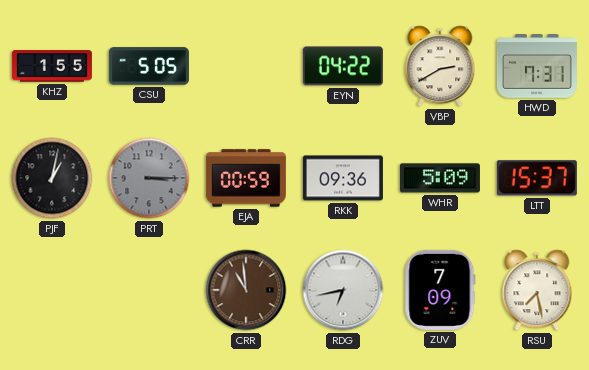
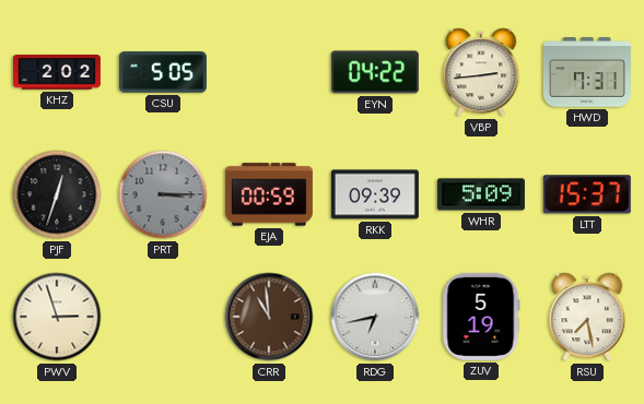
KHZ: 1:55 -> 2:02 (57, 72)
VBP: 2:40 -> 2:44 (481, 72)
PJF: 1:02 -> 12:33 (57, 194)
RKK: 09:36 -> 09:39 (375, 194)
PWV: none -> 2:57 (57, 317)
ZUV: 7:09 -> 5:19 (481, 317)
